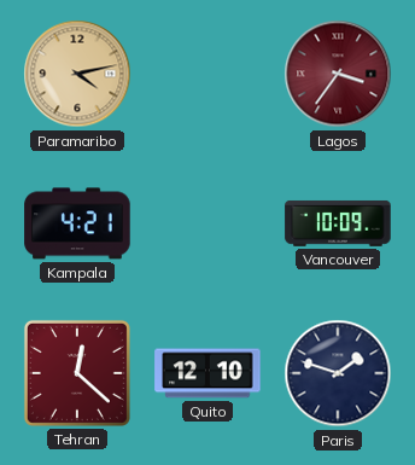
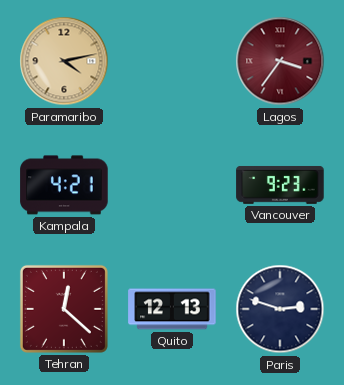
Vancouver: 10:09 -> 9:23 (280, 185)
Quito: 12:10 -> 12:13 (172, 309)
Paris: 1:48 -> 2:48 (280, 309)
